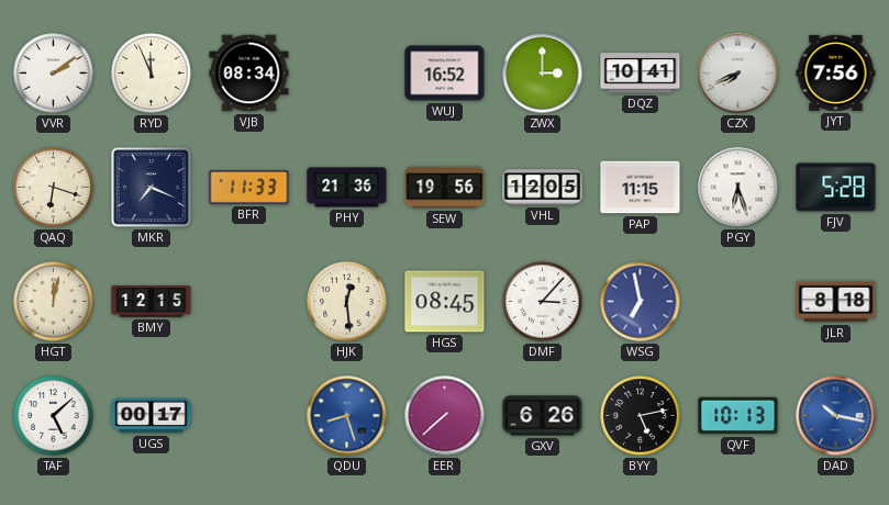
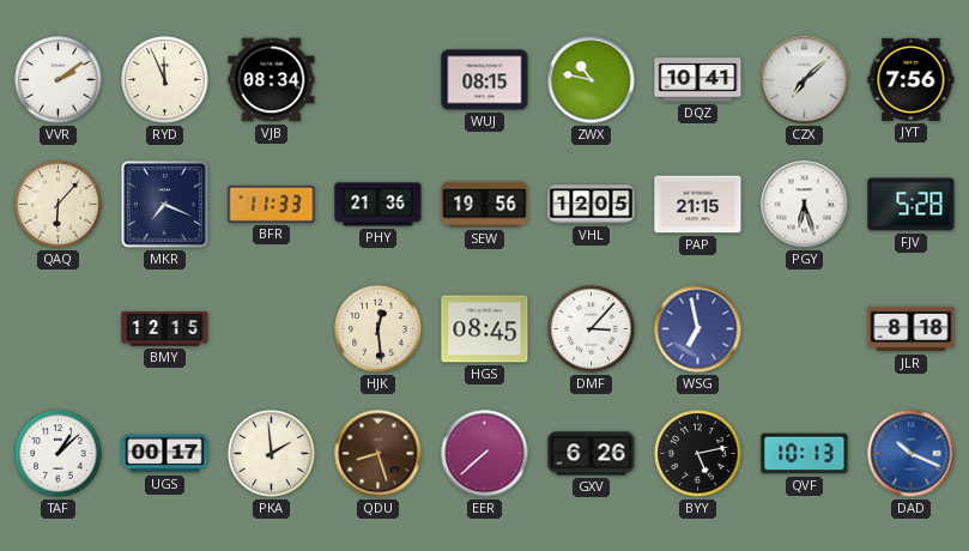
WUJ: 16:52 -> 08:15 (485, 80)
ZWX: 3:00 -> 10:47 (592, 80)
CZX: 7:41 -> 7:08 (805, 80)
QAQ: 6:18 -> 6:07 (59, 205)
PAP: 11:15 -> 21:15 (698, 205)
HGT: 12:02 -> none (54, 302)
TAF: 5:08 -> 1:08 (59, 454)
PKA: none -> 1:59 (272, 454)
QDU dial: blue -> brown (378, 454)
DAD: 10:17 -> 10:19 (912, 454)
